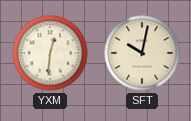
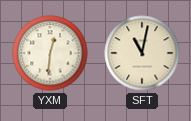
SFT: 10:02 -> 11:02 (142, 53)
